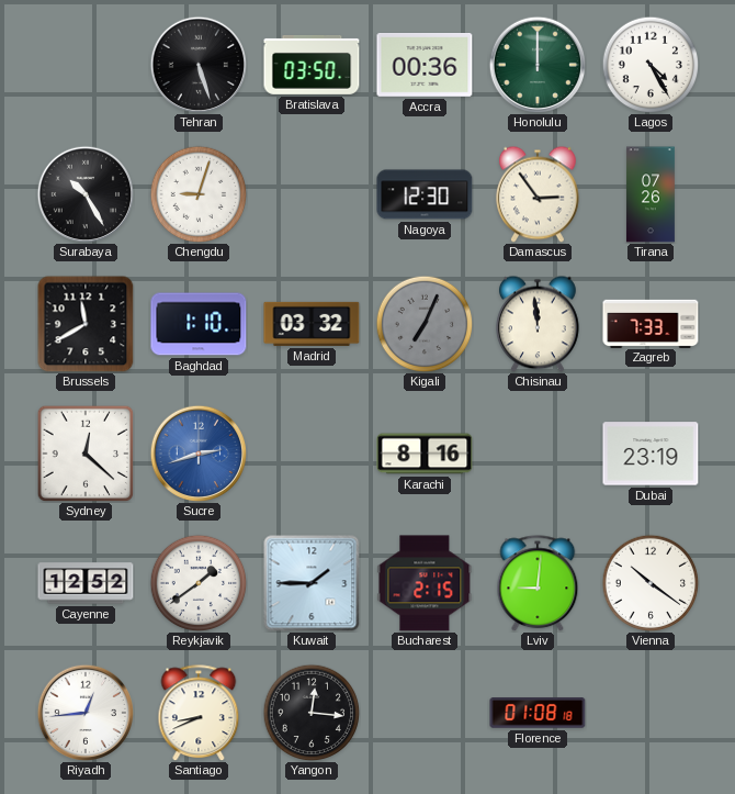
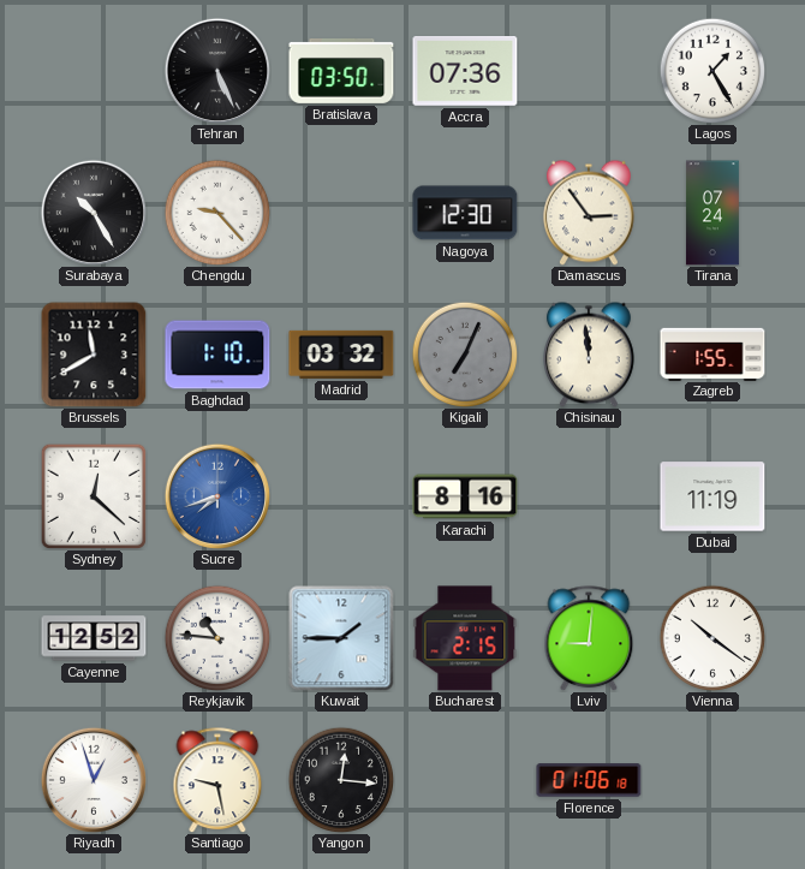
Tehran: 5:27 -> 5:26 (216, 70)
Accra: 00:36 -> 07:36 (465, 72)
Honolulu: 12:00 -> none (536, 64)
Lagos: 4:25 -> 1:25 (712, 71)
Chengdu: 9:03 -> 9:23 (217, 213)
Tirana: 07:26 -> 07:24 (712, 213)
Zagreb: 7:33 -> 1:55 (712, 353)
Sucre: 2:42 -> 7:42 (216, 495)
Dubai: 23:19 -> 11:19 (712, 496)
Reykjavik: 1:39 -> 10:46 (217, 638)
Riyadh: 12:44 -> 12:57 (93, 779)
Santiago: 8:41 -> 9:28 (217, 780)
Florence: 01:08 -> 01:06 (589, 780)
